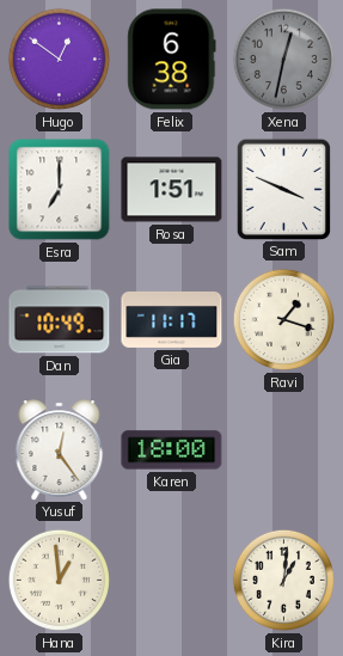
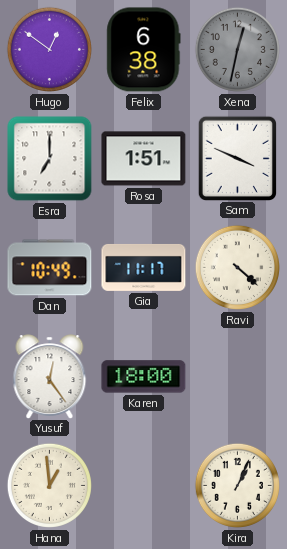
Ravi: 1:18 -> 4:22 (237, 267)
Kira: 1:01 -> 1:04 (237, 485)
